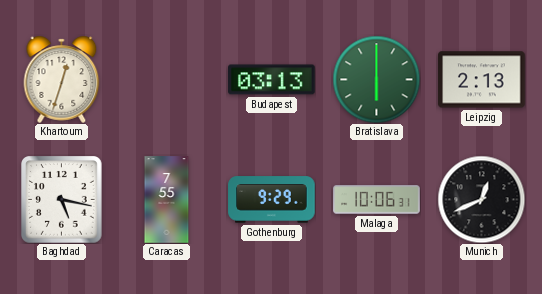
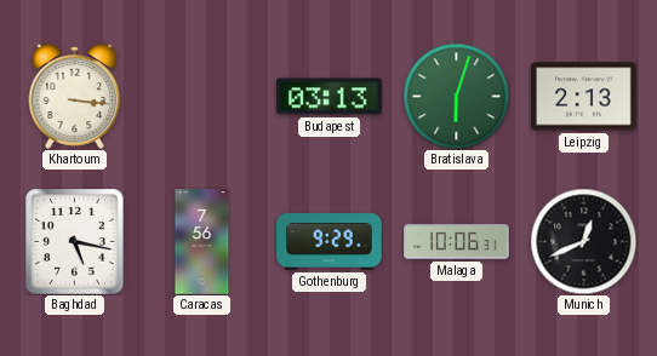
Khartoum: 12:33 -> 3:16 (75, 96)
Bratislava: 6:00 -> 6:03 (456, 96)
Caracas: 7:55 -> 7:56 (202, 242)
